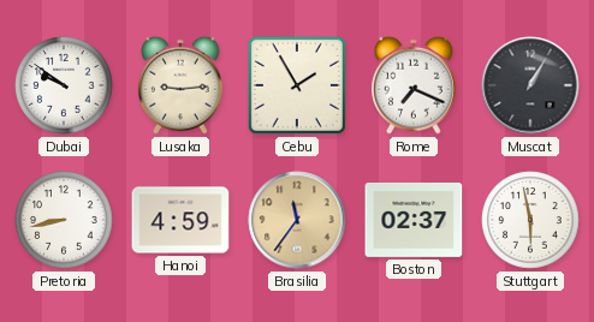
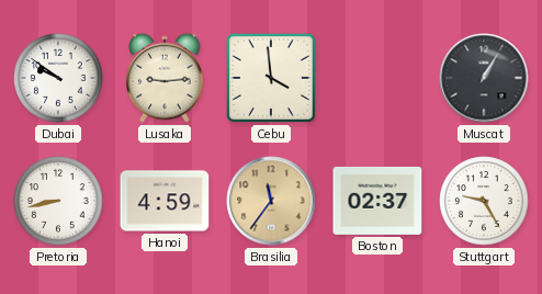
Cebu: 1:55 -> 3:59 (271, 78)
Rome: 7:19 -> none (414, 85)
Stuttgart: 5:58 -> 9:25 (484, 201)
